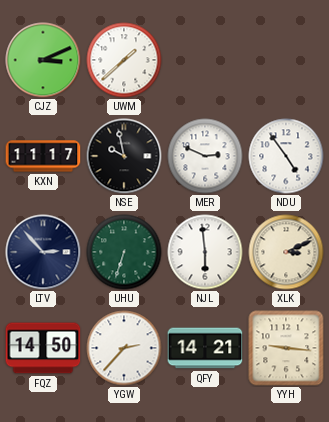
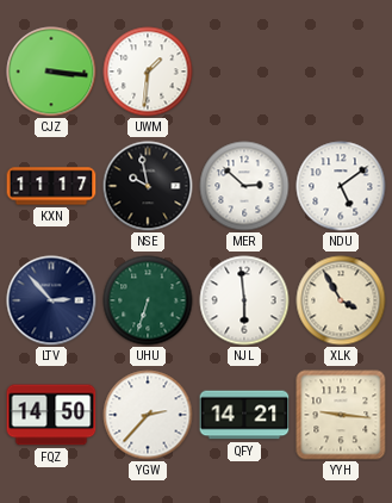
CJZ: 3:11 -> 3:16 (51, 72)
UWM: 1:38 -> 1:31 (148, 72)
MER: 2:49 -> 2:52 (244, 186)
NDU: 4:54 -> 5:09 (341, 186)
XLK: 3:11 -> 3:55 (341, 300)
